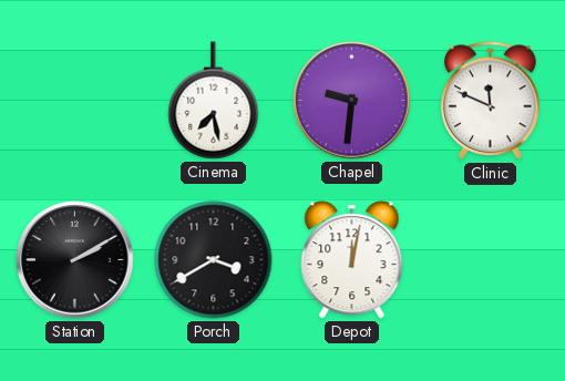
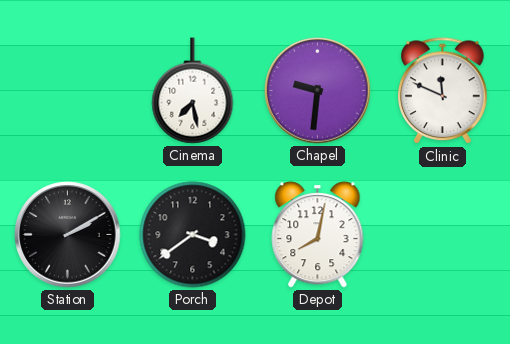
Porch: 3:40 -> 3:39 (193, 235)
Depot: 12:02 -> 8:02 (318, 235)
